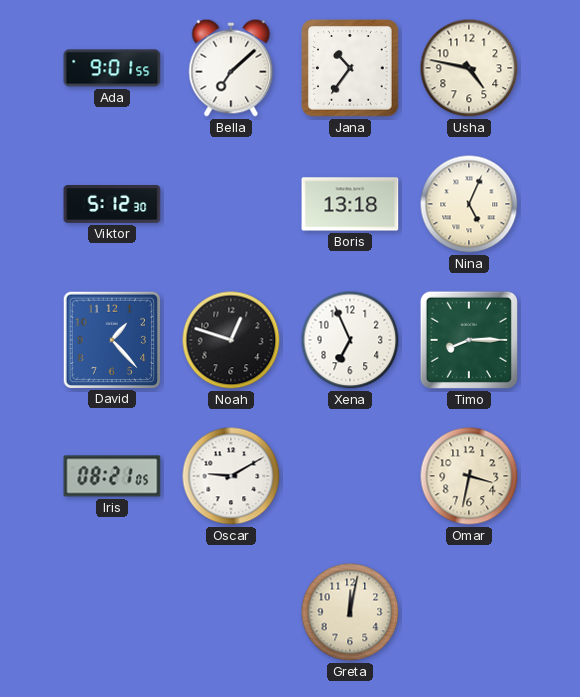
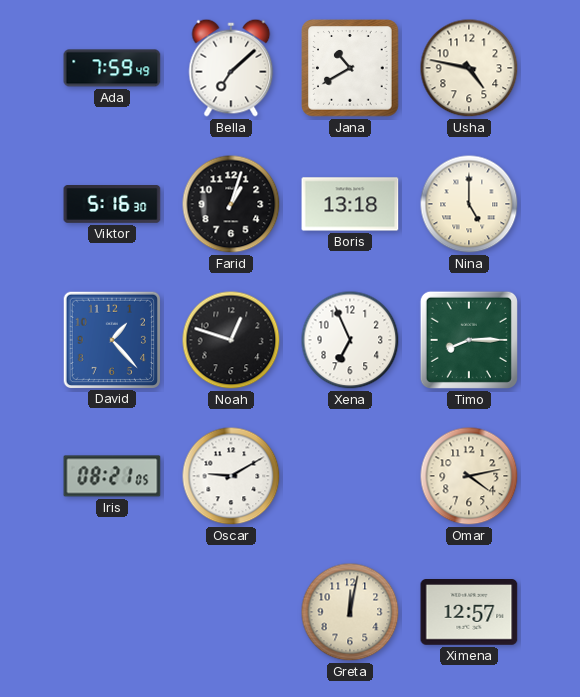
Ada: 9:01 -> 7:59 (112, 68)
Jana: 10:36 -> 10:40 (350, 68)
Viktor: 5:12 -> 5:16 (112, 205)
Farid: none -> 1:03 (231, 204)
Nina: 5:04 -> 5:00 (469, 204)
Omar: 3:32 -> 4:13 (469, 476)
Ximena: none -> 12:57 (469, 613)
